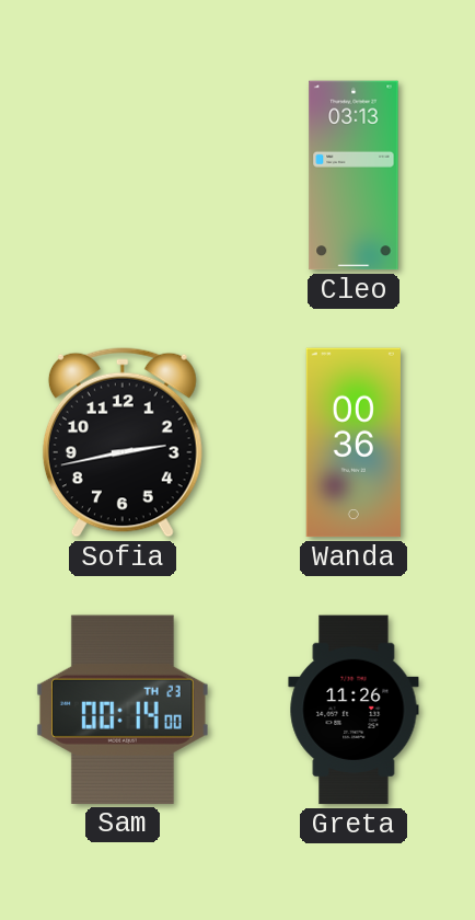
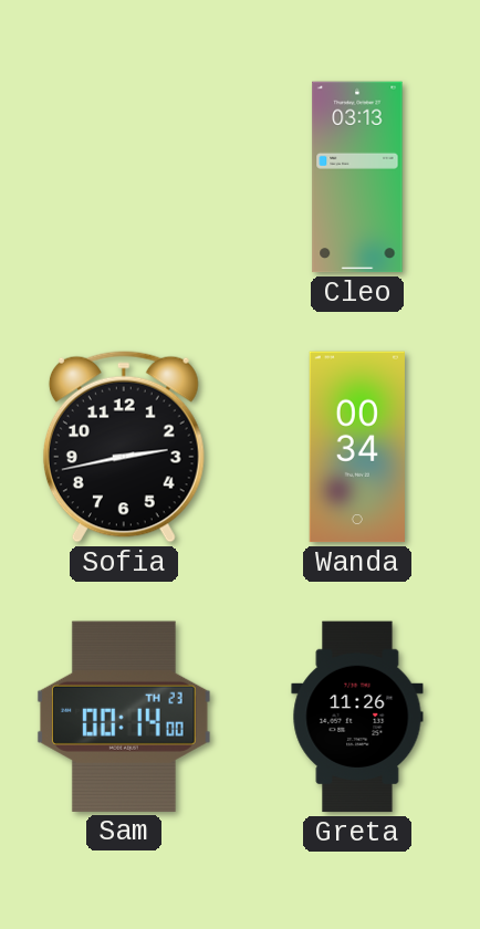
Wanda: 00:36 -> 00:34 (357, 447)
